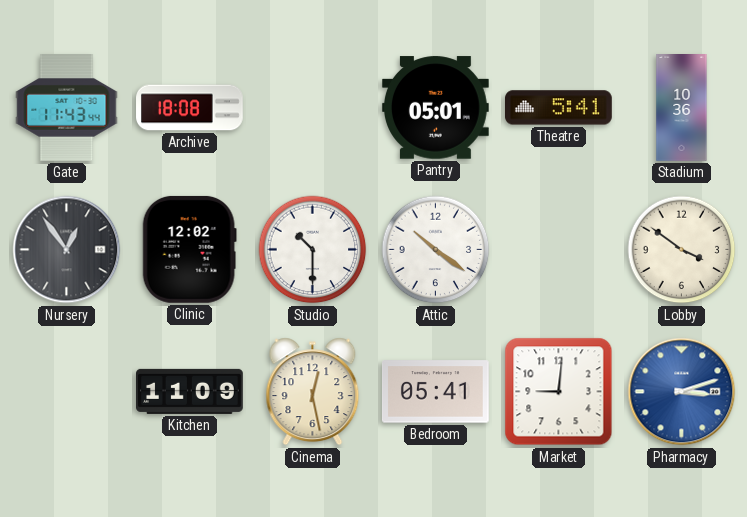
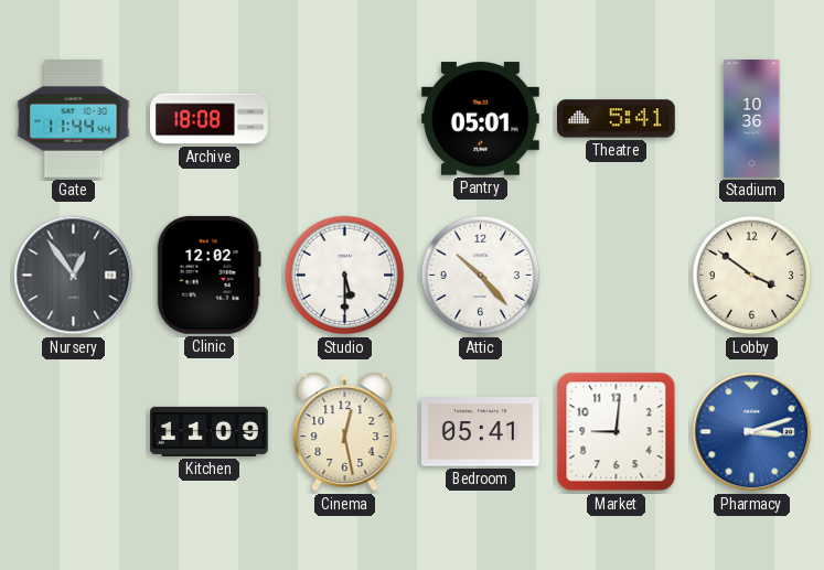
Gate: 11:43 -> 11:44 (74, 119)
Studio: 10:30 -> 5:30 (345, 276)
Attic: 10:21 -> 10:23 (481, 276)
